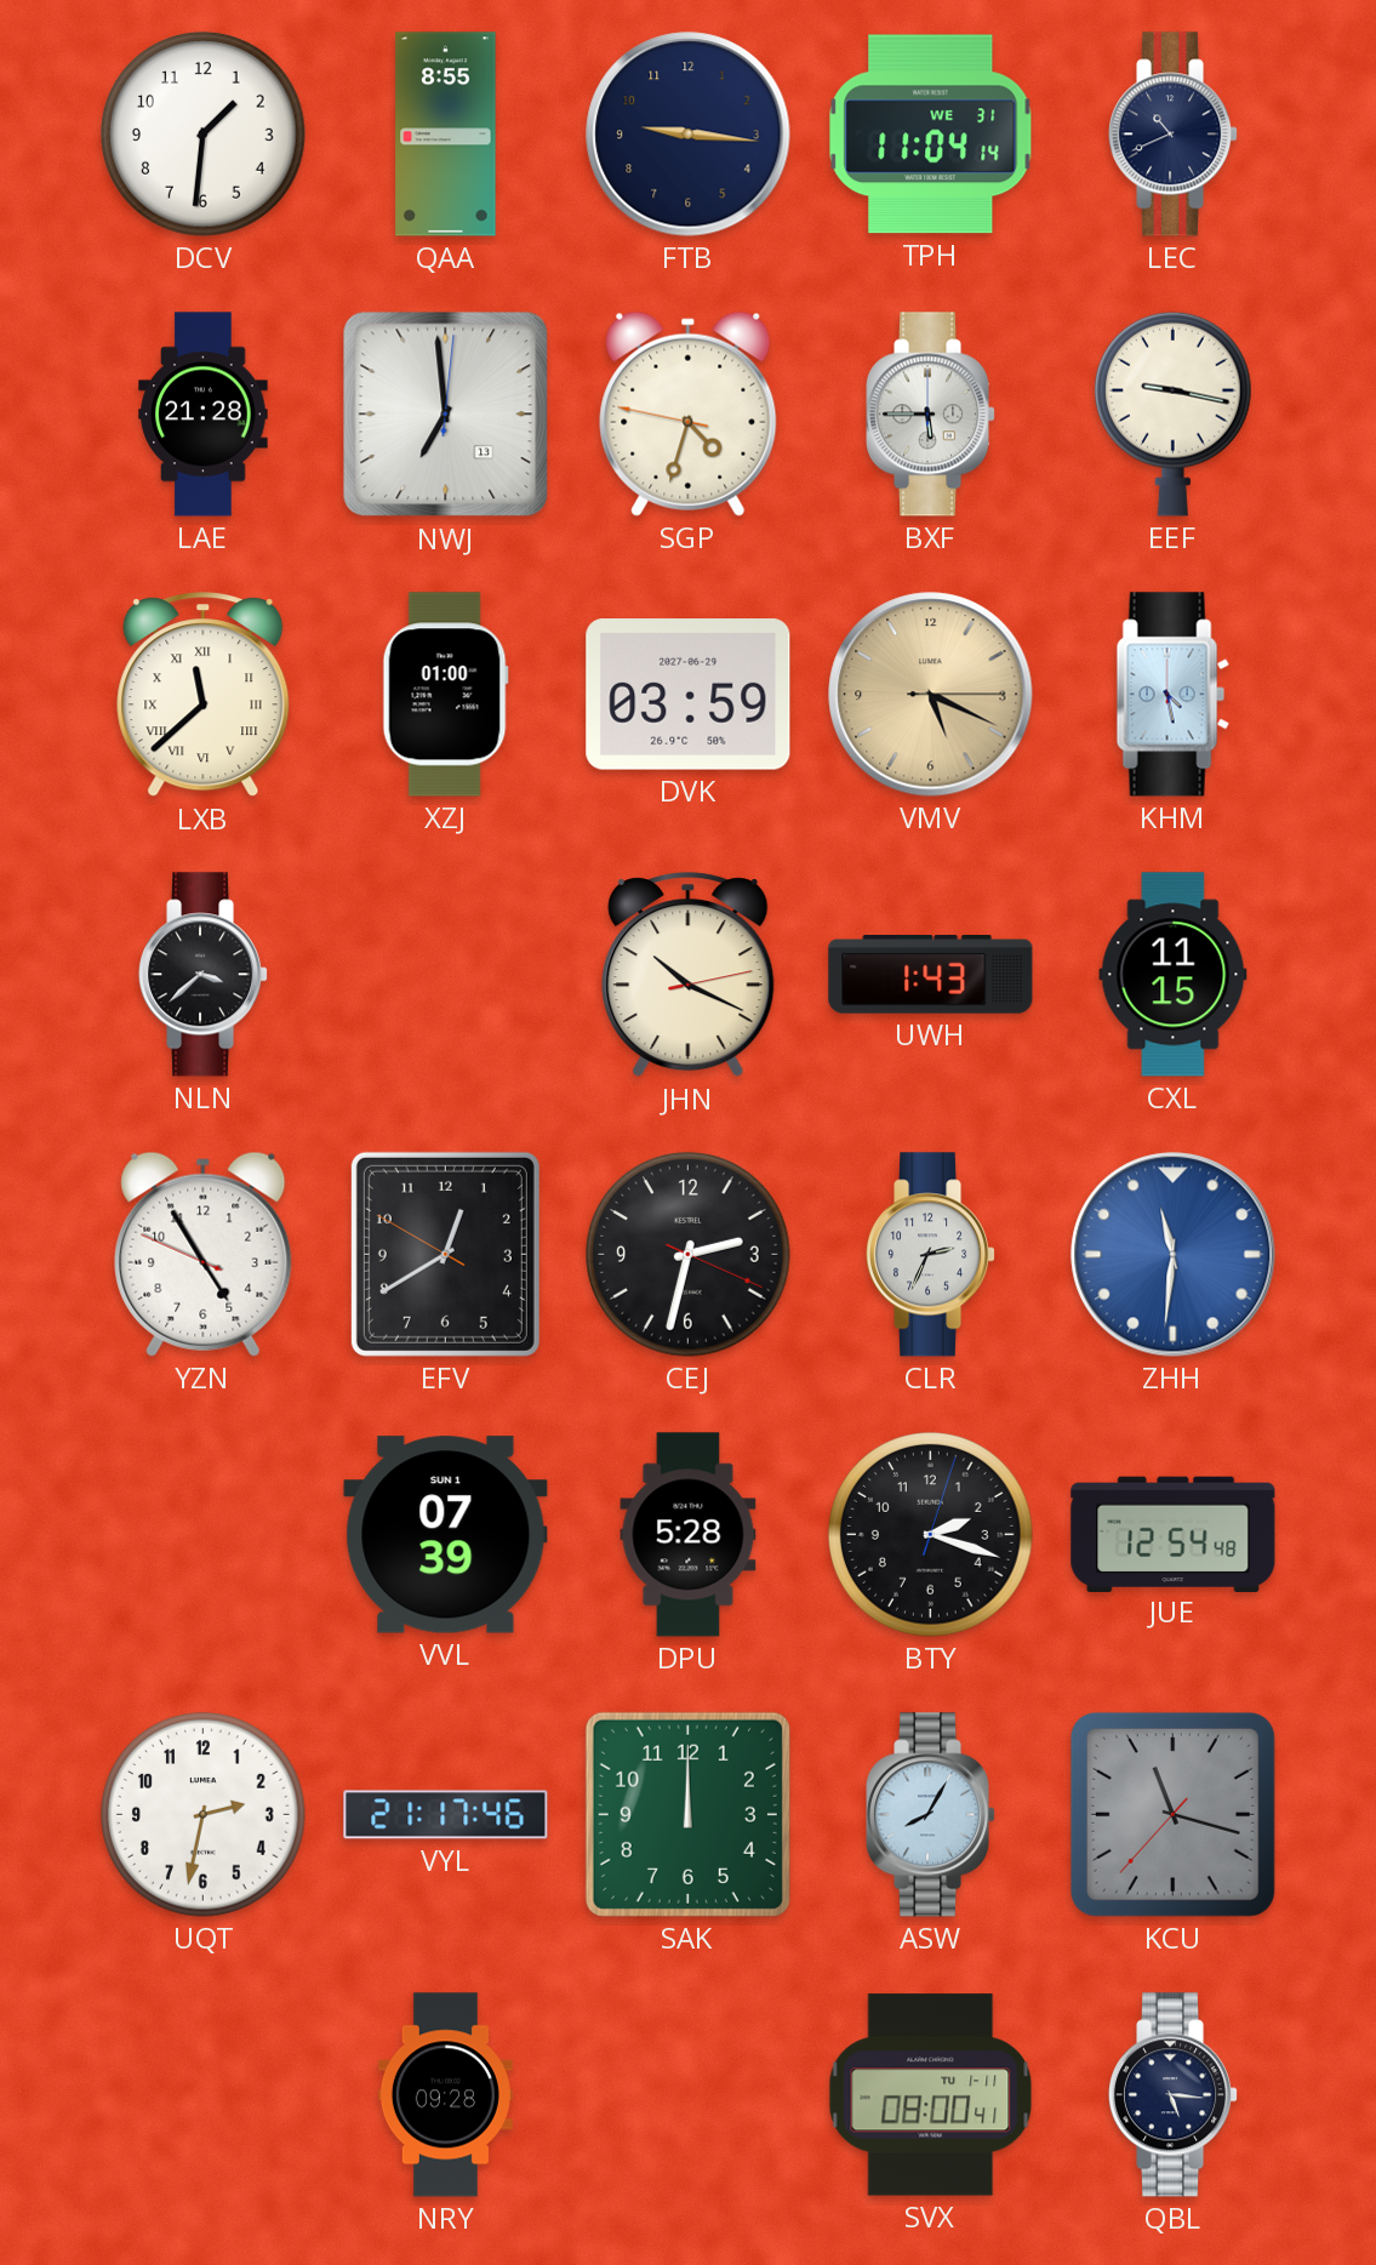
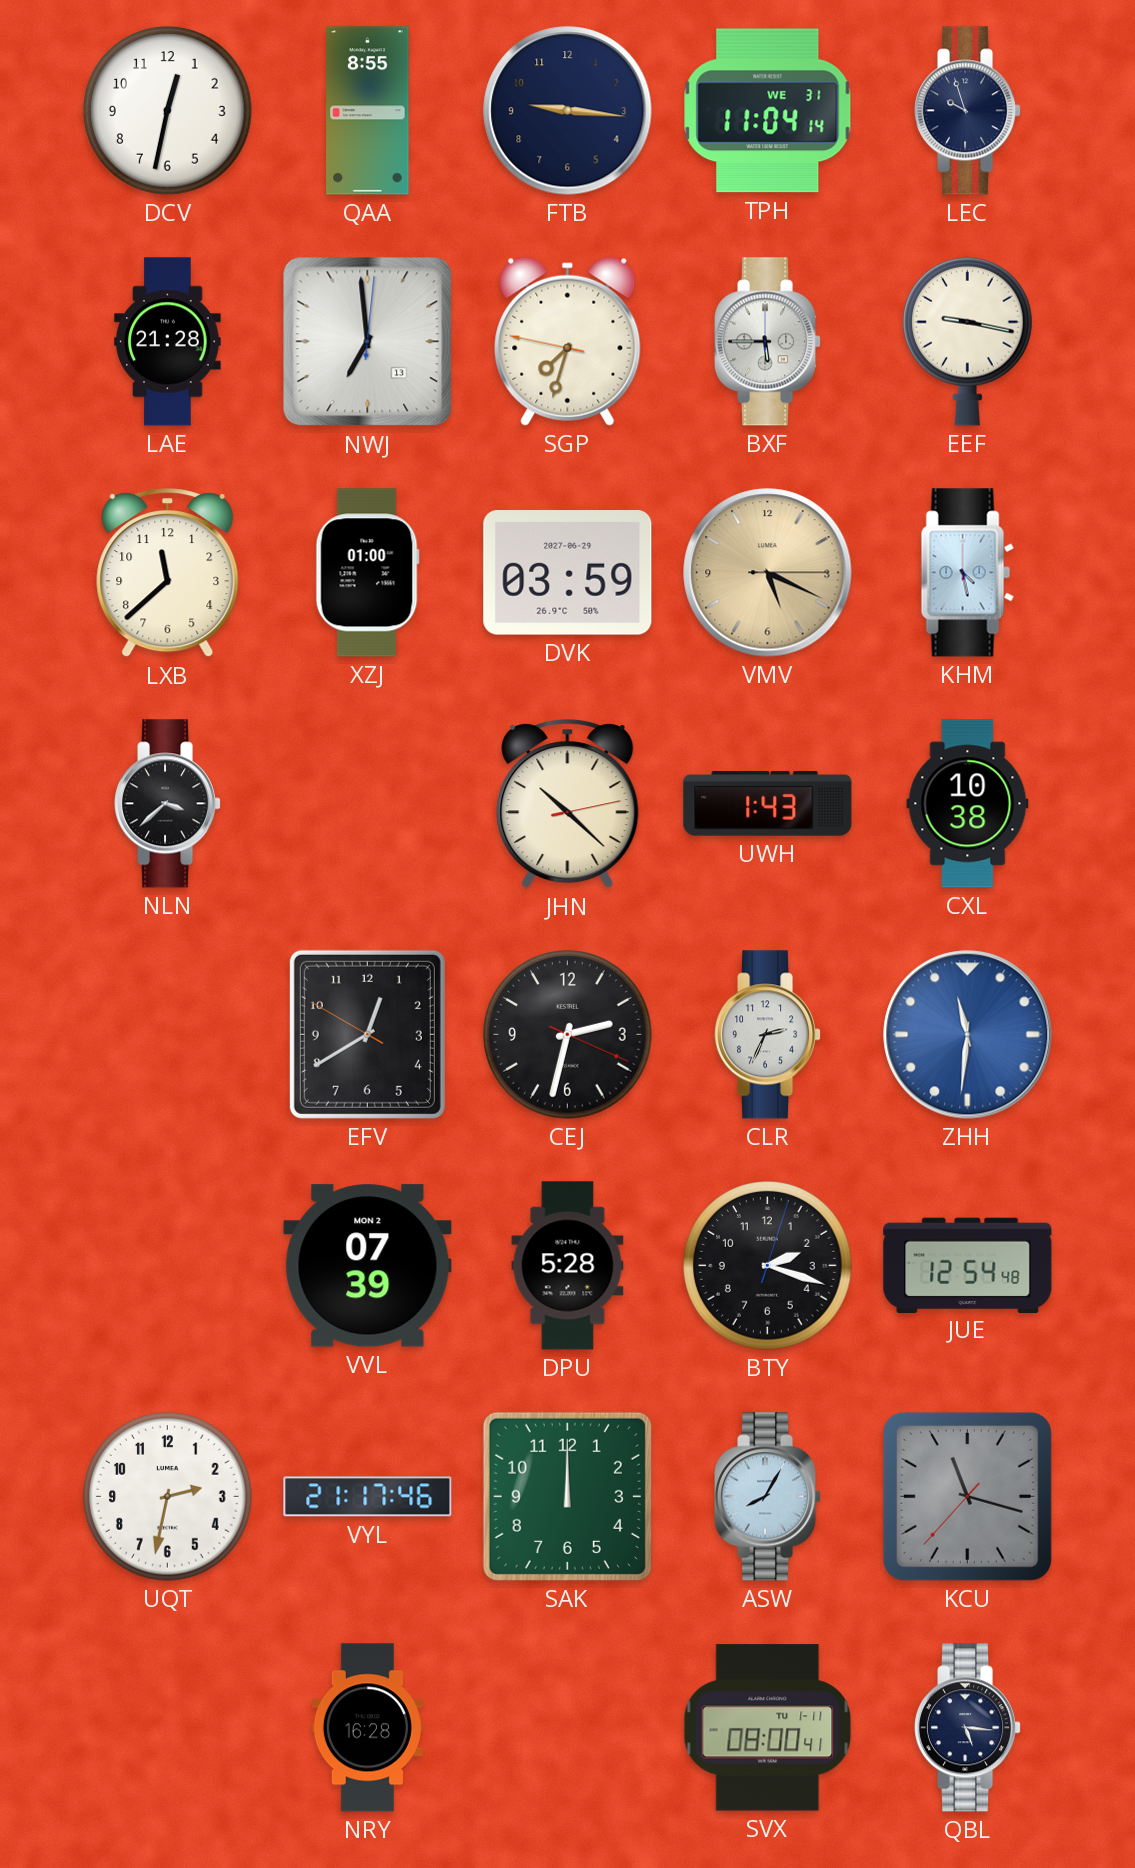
DCV: 1:31 -> 12:32 (168, 111)
LEC: 10:41 -> 9:57 (969, 111)
SGP: 4:32 -> 7:32 (568, 341)
LXB numerals: Roman -> Arabic (168, 573)
JHN: 10:19 -> 10:22 (568, 804)
CXL: 11:15 -> 10:38 (968, 804)
YZN: 4:54 -> none (204, 1254)
VVL date: SUN 1 -> MON 2 (368, 1266)
NRY: 09:28 -> 16:28 (367, 1728)
